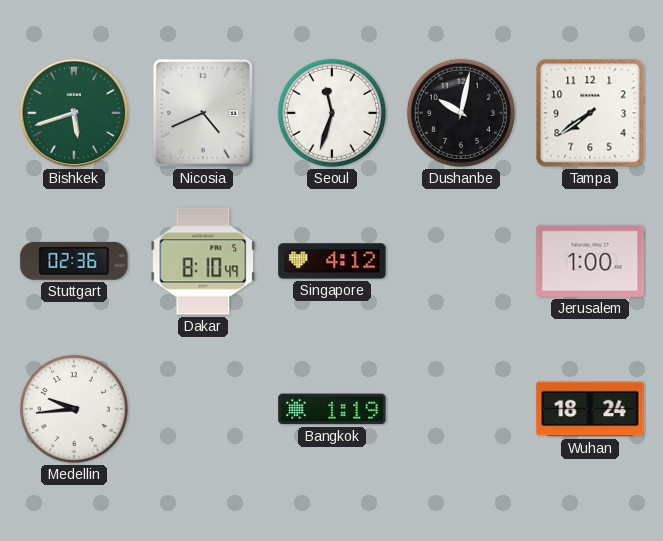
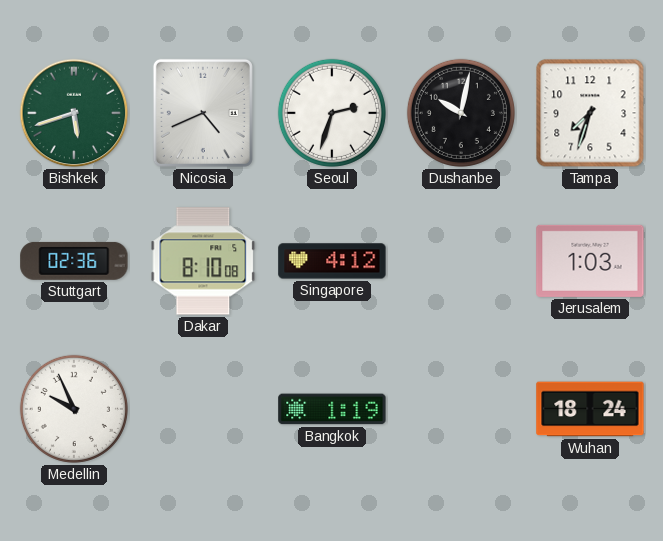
Seoul: 11:33 -> 2:33 (332, 113)
Tampa: 7:39 -> 7:33 (590, 113)
Dakar: 8:10:49 -> 8:10:08 (203, 261)
Jerusalem: 1:00 -> 1:03 (590, 261)
Medellin: 9:44 -> 9:56 (74, 409)
